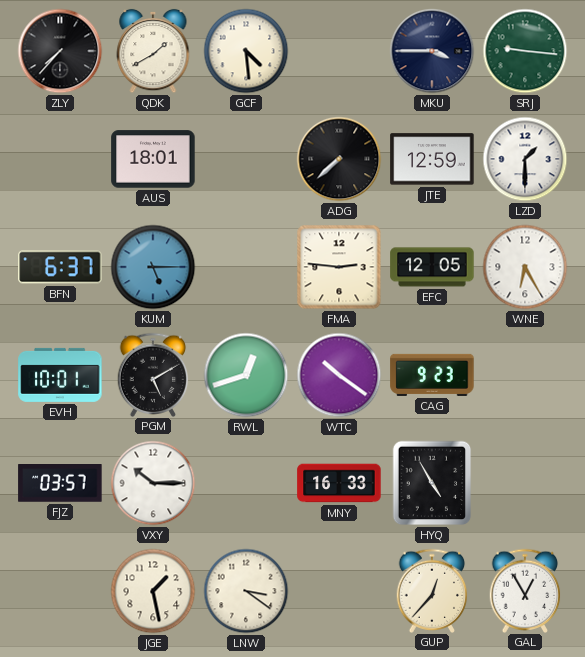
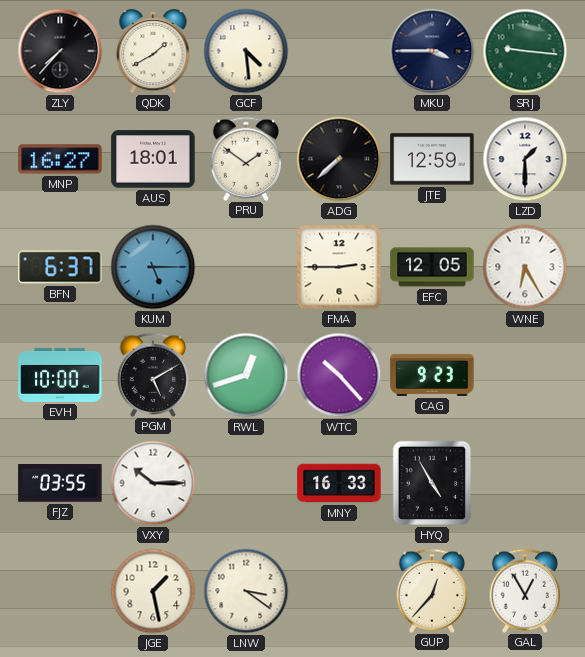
MNP: none -> 16:27 (60, 159)
PRU: none -> 1:51 (246, 158)
FMA: 2:46 -> 2:45 (339, 267)
EVH: 10:01 -> 10:00 (60, 375)
WTC: 10:21 -> 10:23 (339, 375)
FJZ: 03:57 -> 03:55 (60, 484)
